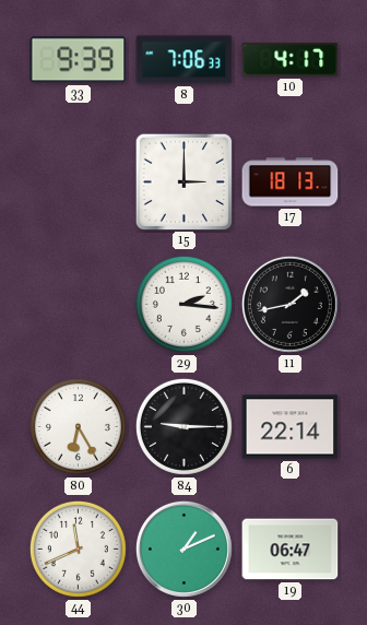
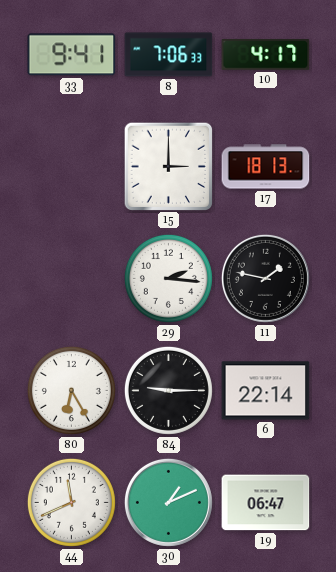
33: 9:39 -> 9:41 (72, 55)
11: 1:43 -> 1:47 (265, 278)
